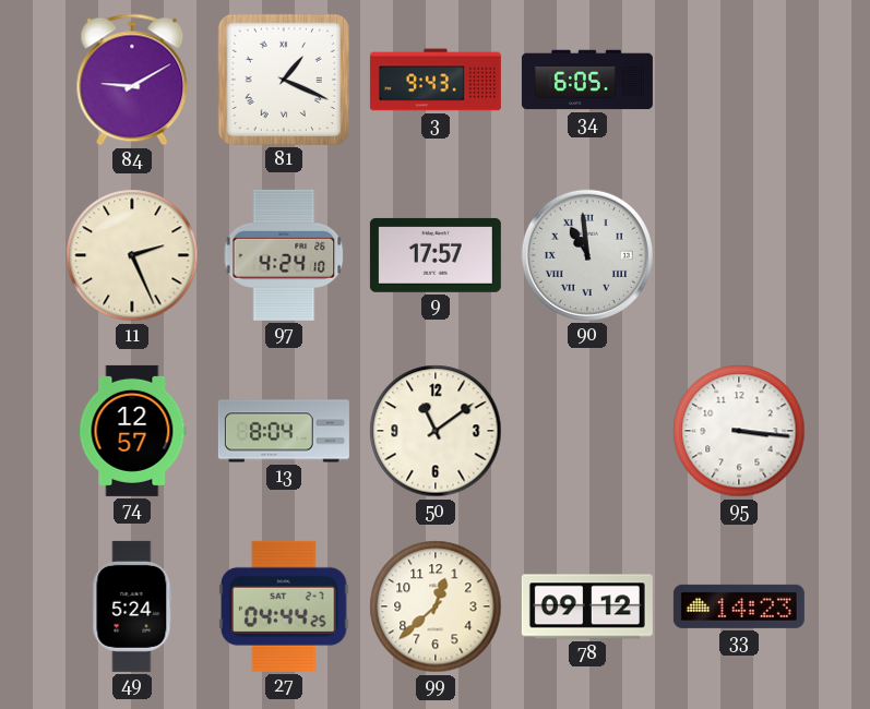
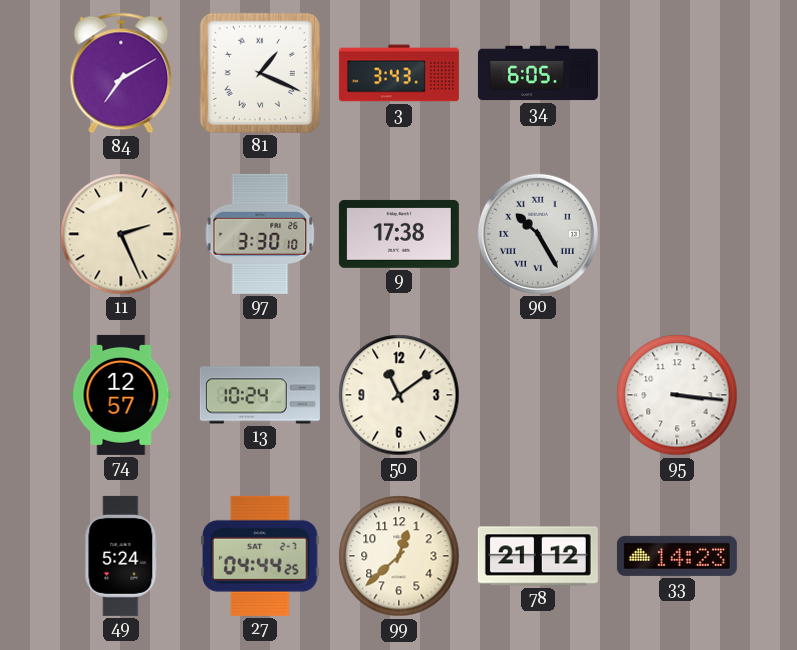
84: 9:10 -> 7:10 (121, 73)
3: 9:43 -> 3:43 (399, 73)
97: 4:24 -> 3:30 (260, 234)
9: 17:57 -> 17:38 (399, 234)
90: 10:59 -> 10:25 (538, 234)
13: 8:04 -> 10:24 (260, 395)
78: 09:12 -> 21:12 (538, 556)
